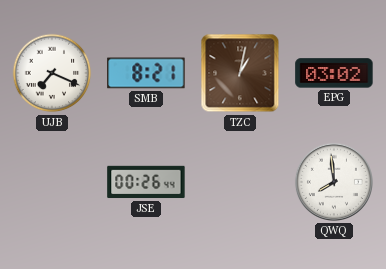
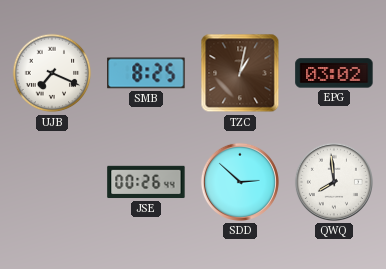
SMB: 8:21 -> 8:25 (146, 73)
SDD: none -> 2:52 (240, 182)
